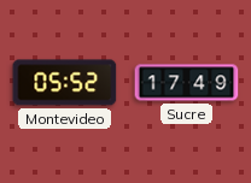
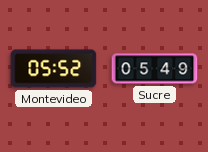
Sucre: 17:49 -> 05:49 (155, 69)
